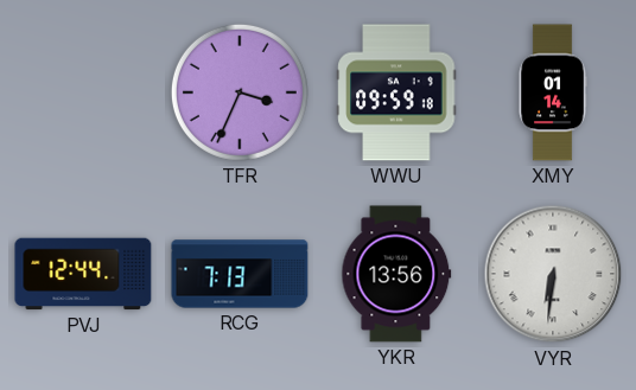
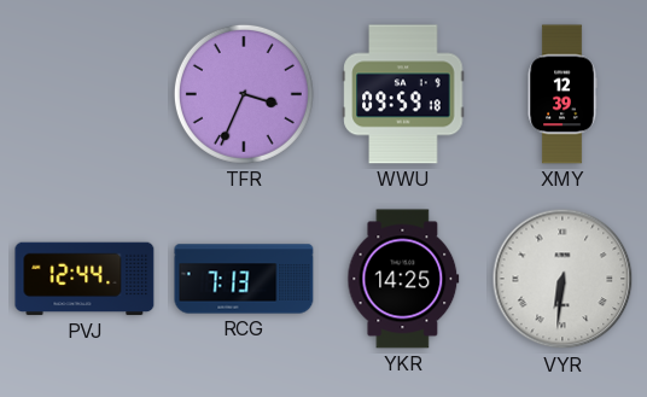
XMY: 01:14 -> 12:39 (563, 94)
YKR: 13:56 -> 14:25 (403, 279)
